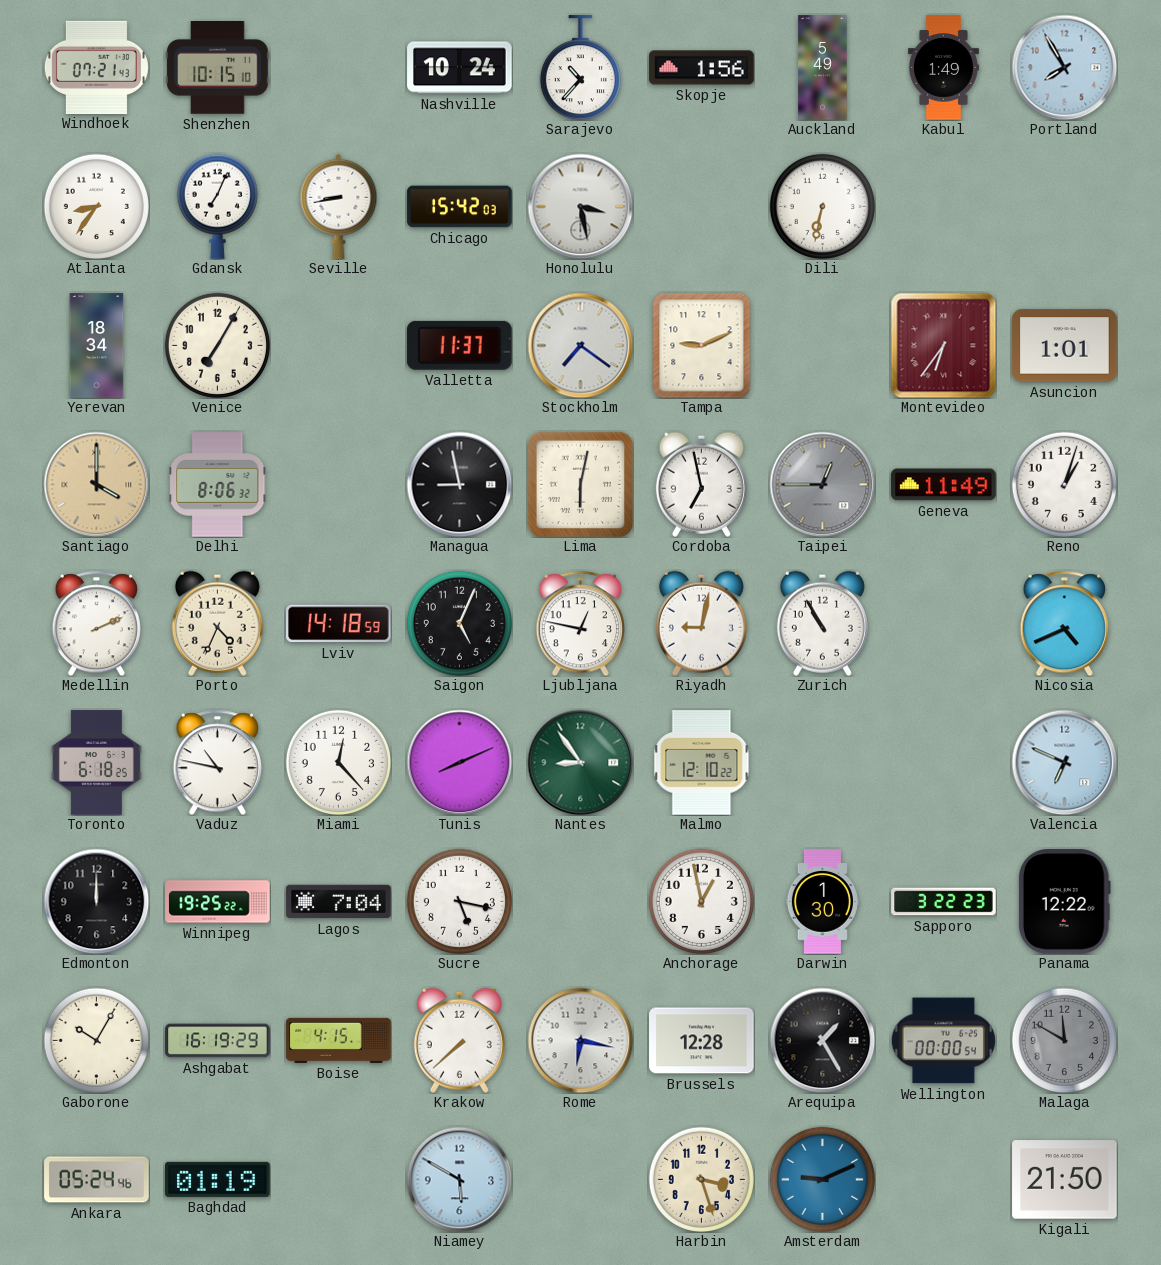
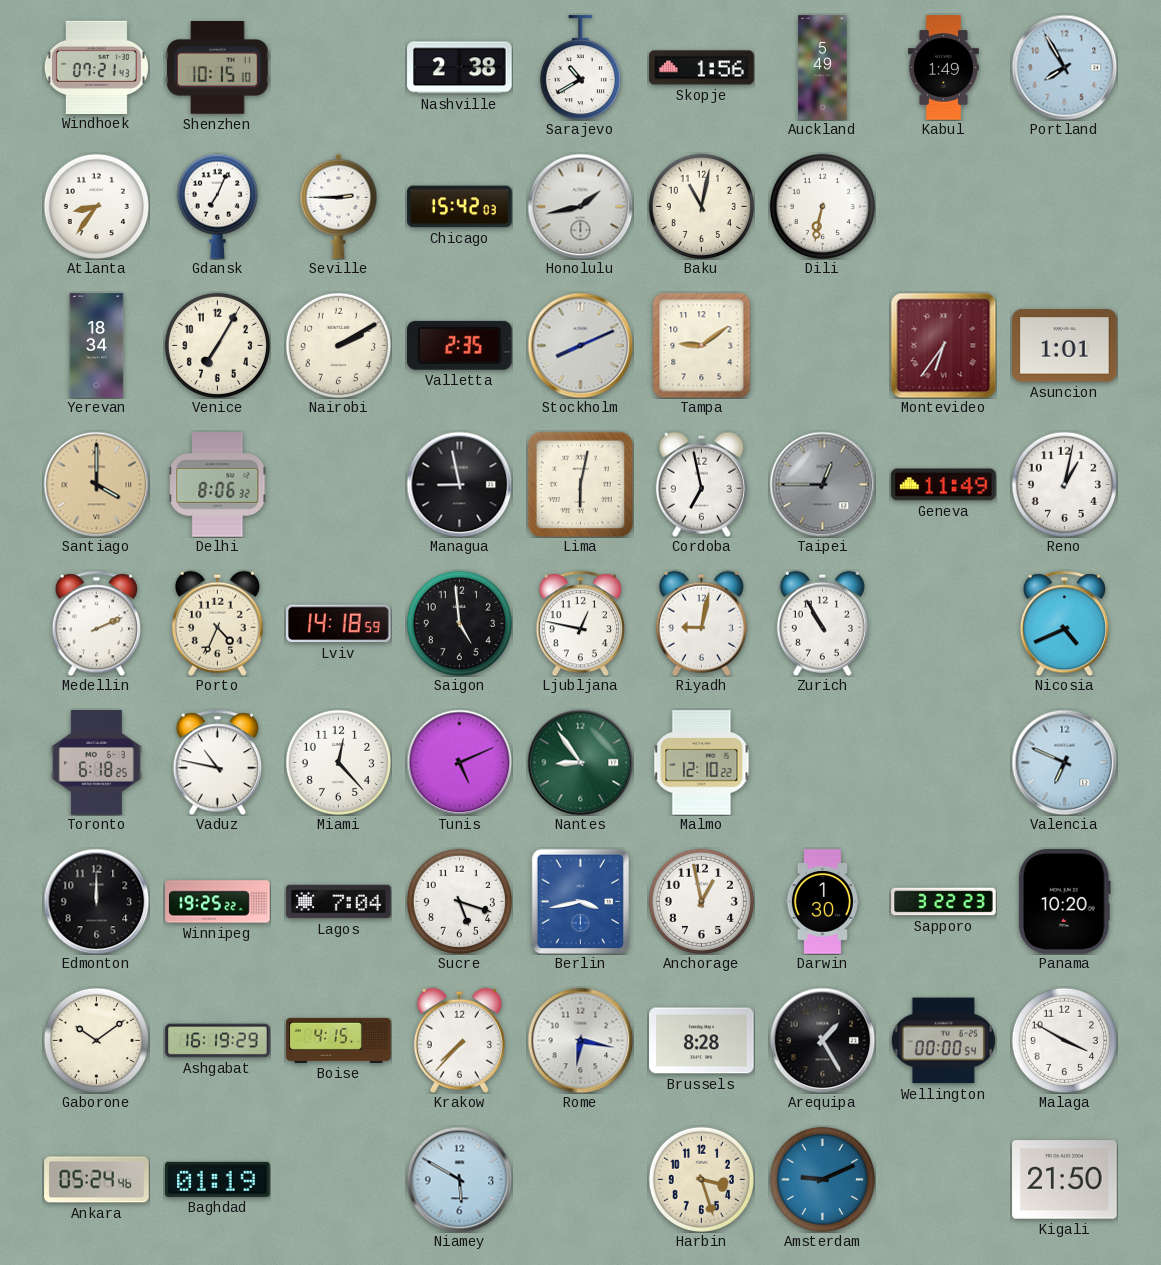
Nashville: 10:24 -> 2:38 (460, 68)
Sarajevo: 10:37 -> 10:40 (580, 68)
Seville: 8:43 -> 2:45 (339, 206)
Honolulu: 3:28 -> 1:43 (580, 206)
Baku: none -> 11:02 (701, 206)
Nairobi: none -> 2:10 (338, 345)
Valletta: 11:37 -> 2:35 (459, 345)
Stockholm: 7:21 -> 8:11 (580, 345)
Tampa: 9:11 -> 9:09 (702, 345)
Reno: 1:03 -> 1:02 (1064, 484)
Saigon: 5:04 -> 4:59 (459, 623)
Tunis: 8:11 -> 5:11 (459, 762)
Sucre: 5:17 -> 5:18 (459, 901)
Berlin: none -> 3:43 (580, 901)
Panama: 12:22 -> 10:20 (1064, 902)
Gaborone: 10:05 -> 10:09 (96, 1040)
Krakow: 7:38 -> 7:37 (459, 1040)
Brussels: 12:28 -> 8:28 (702, 1041)
Malaga: 11:50 -> 3:50 (1064, 1040)
Malaga dial: grey -> white (1064, 1040)
